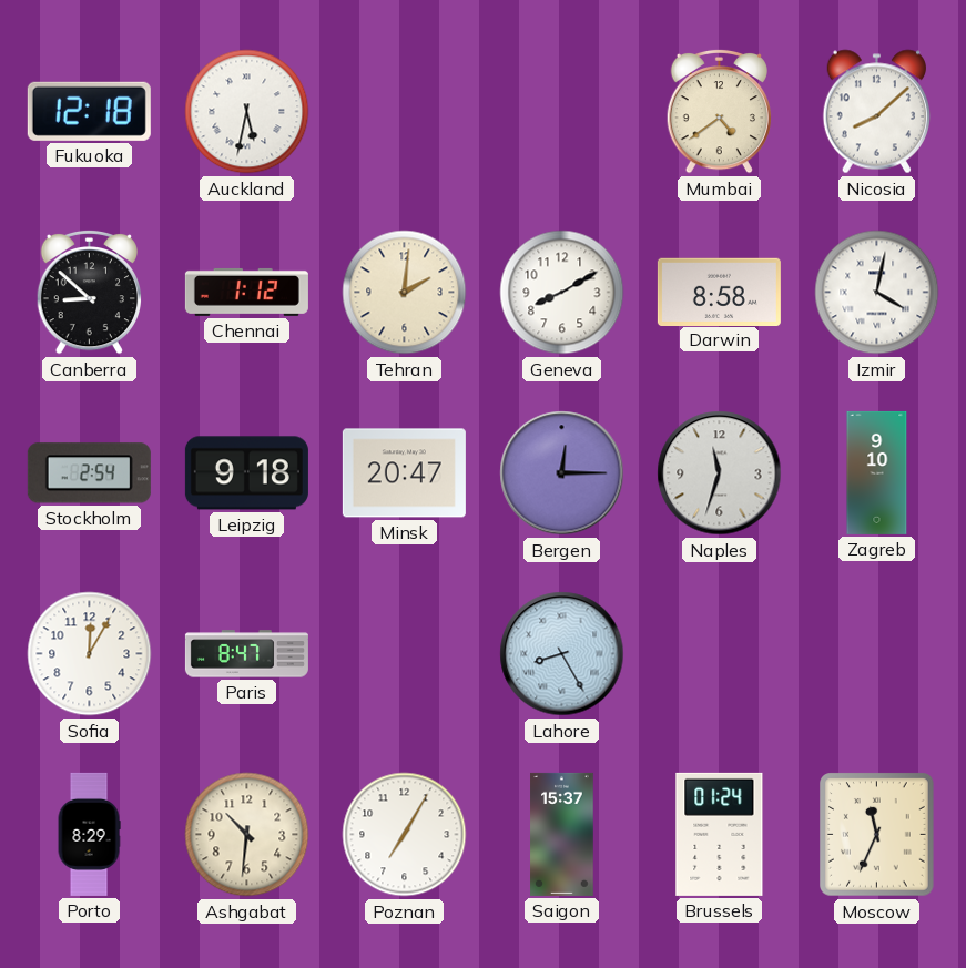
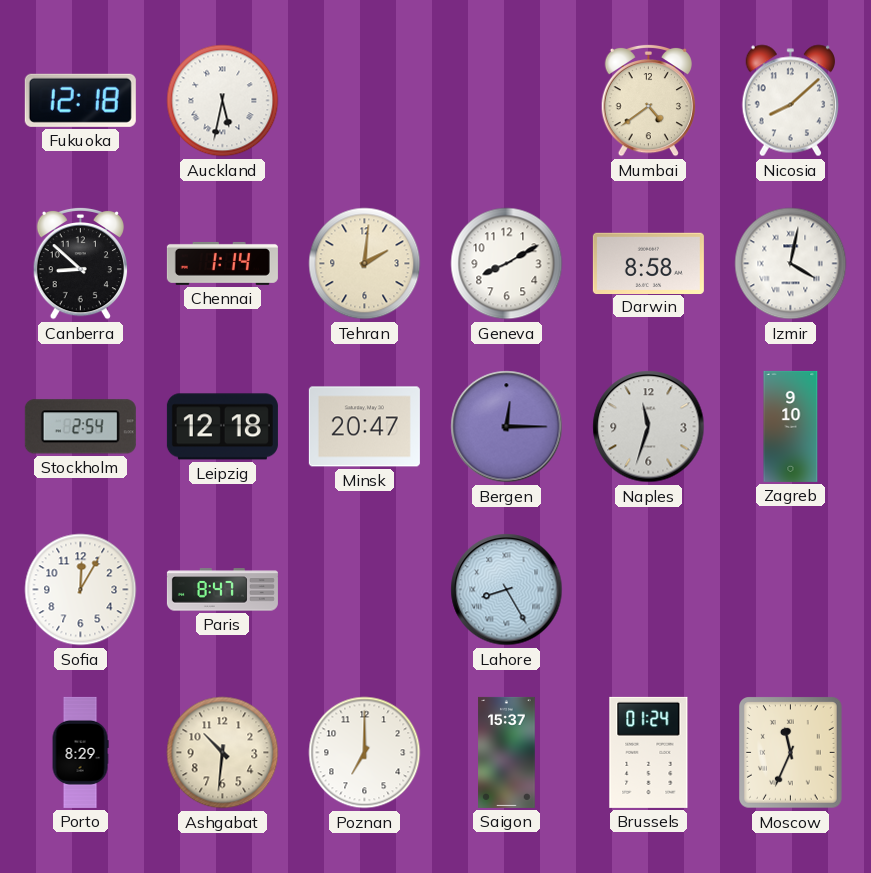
Chennai: 1:12 -> 1:14 (222, 263)
Leipzig: 9:18 -> 12:18 (222, 427)
Poznan: 7:05 -> 7:00 (365, 753)
